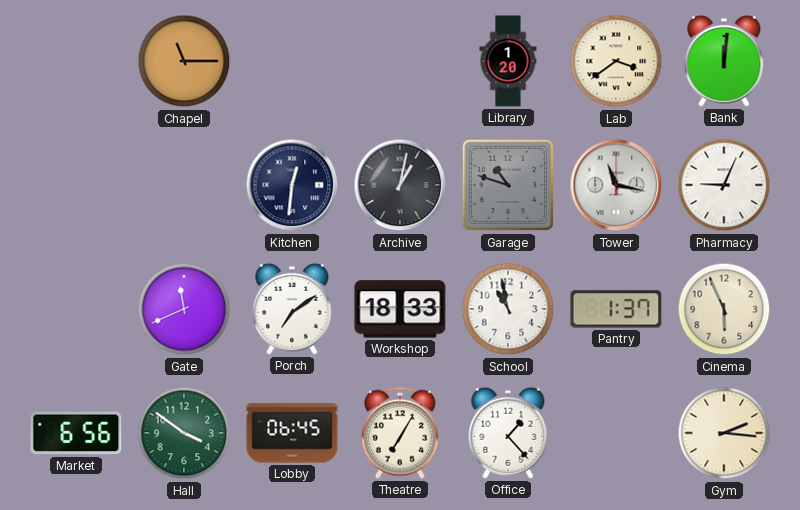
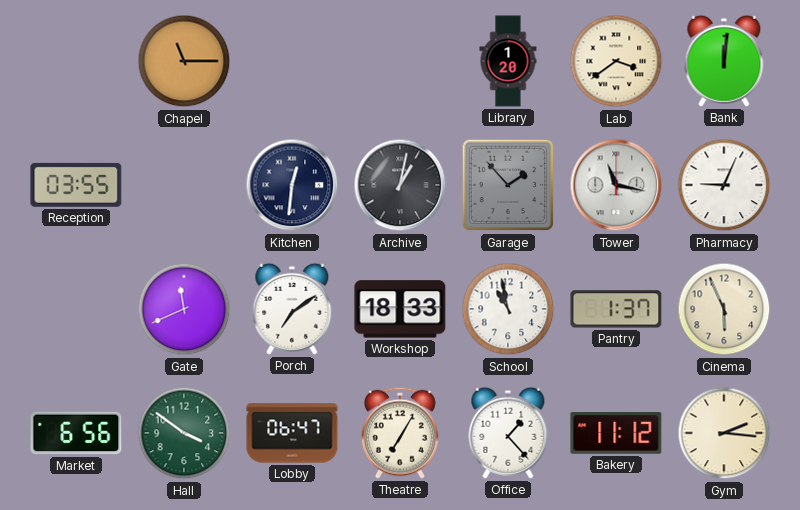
Reception: none -> 03:55 (76, 185)
Garage: 10:48 -> 1:53 (508, 185)
Lobby: 06:45 -> 06:47 (292, 433)
Bakery: none -> 11:12 (616, 433)
